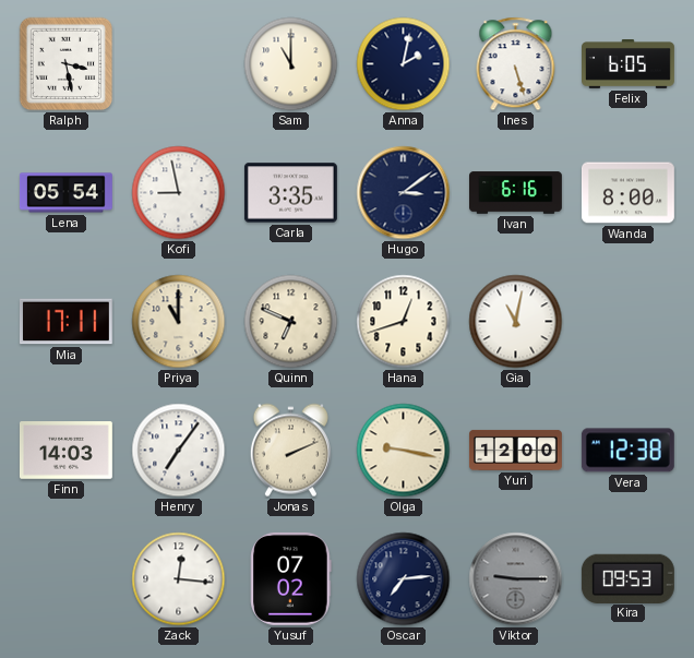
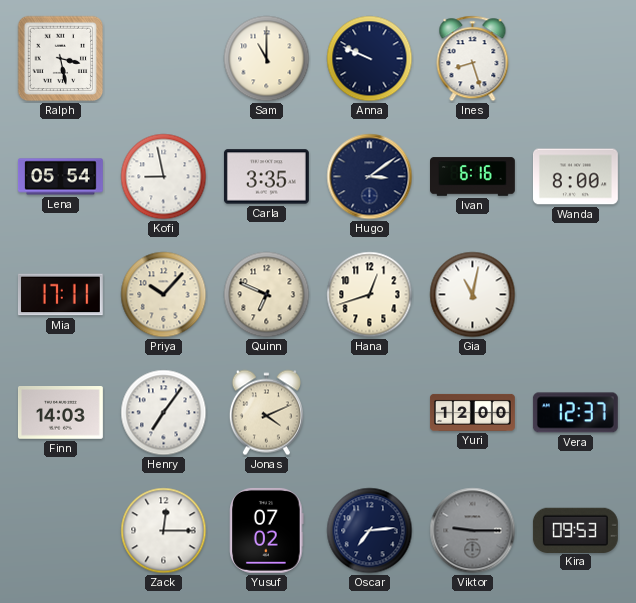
Anna: 2:02 -> 9:49 (370, 59)
Ines: 5:27 -> 8:27 (473, 59)
Felix: 6:05 -> none (629, 64)
Priya: 11:00 -> 10:07 (164, 295)
Jonas: 2:11 -> 4:11 (266, 413)
Olga: 9:17 -> none (404, 451)
Vera: 12:38 -> 12:37 (575, 413)
Zack: 12:16 -> 12:15 (164, 531)
